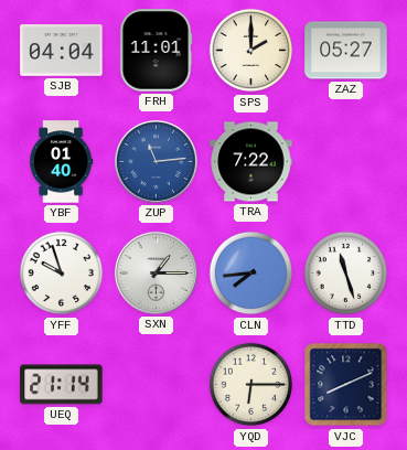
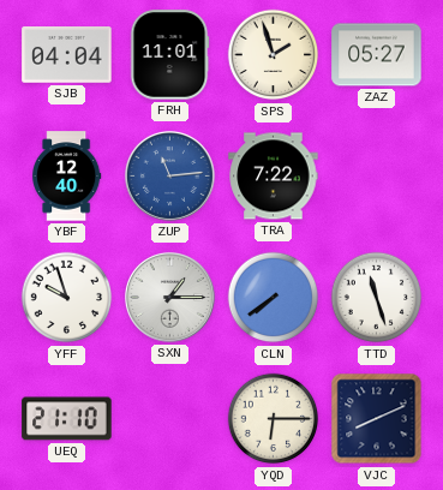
SPS: 2:00 -> 1:57 (274, 55)
YBF: 01:40 -> 12:40 (67, 177)
CLN: 7:44 -> 7:39 (274, 298)
UEQ: 21:14 -> 21:10 (67, 419)
